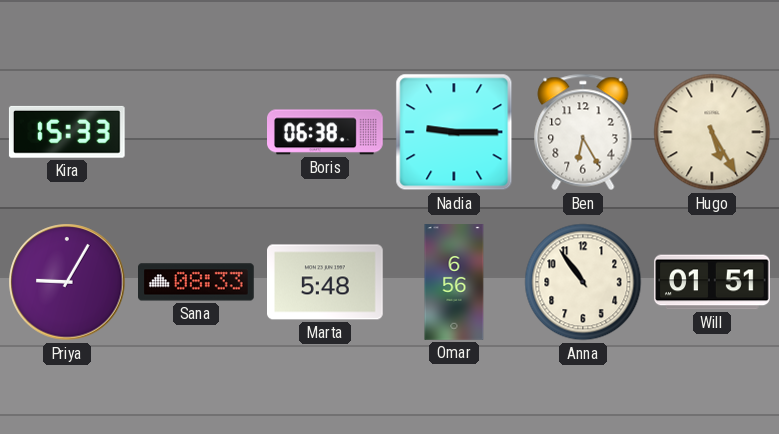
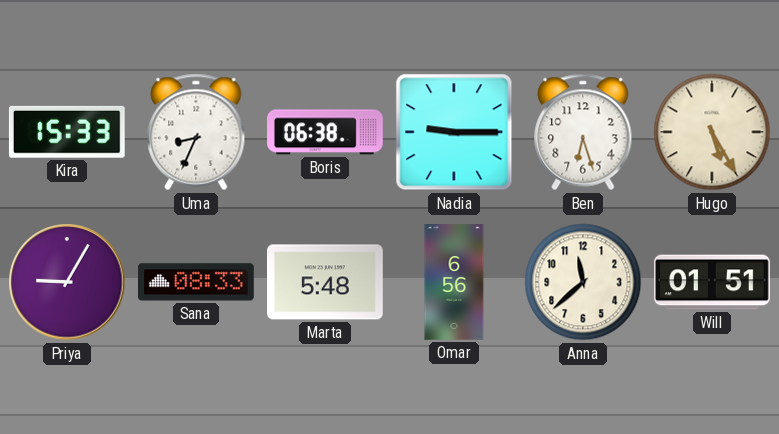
Uma: none -> 8:34 (196, 132)
Ben: 6:25 -> 6:27 (583, 132)
Anna: 10:54 -> 11:38 (583, 282)
